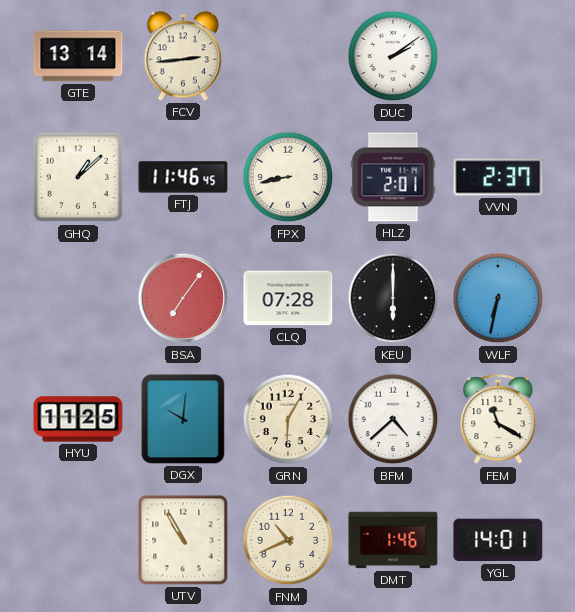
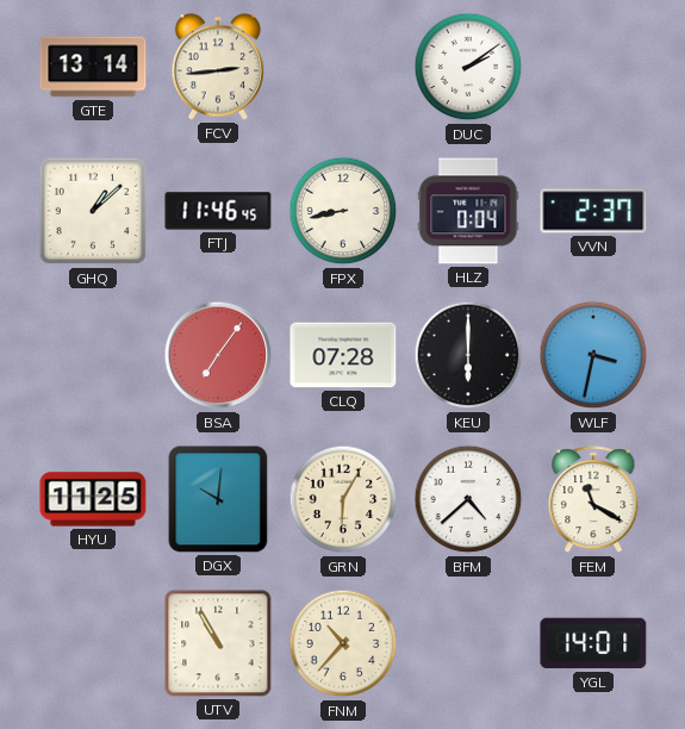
HLZ: 2:01 -> 0:04 (468, 211)
WLF: 6:32 -> 3:32 (593, 355)
FNM: 10:41 -> 10:37 (343, 643)
DMT: 1:46 -> none (393, 540)
